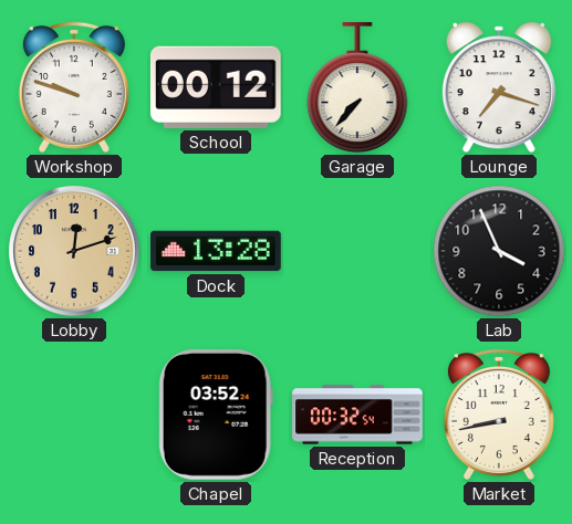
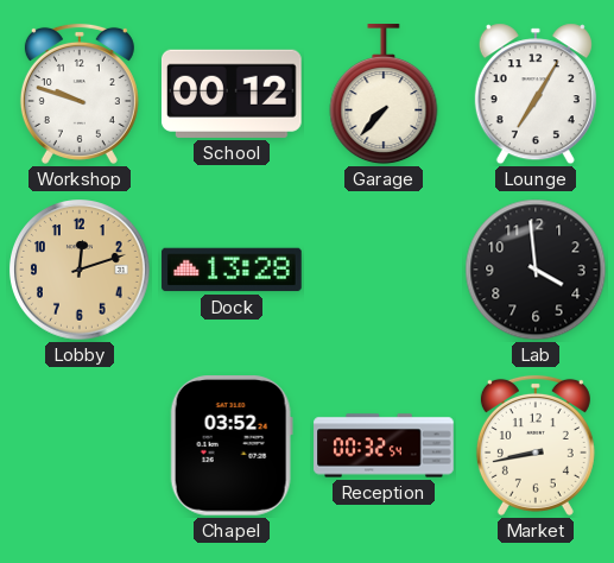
Lounge: 7:18 -> 7:05 (536, 94)
Lab: 3:56 -> 3:59 (536, 270)
